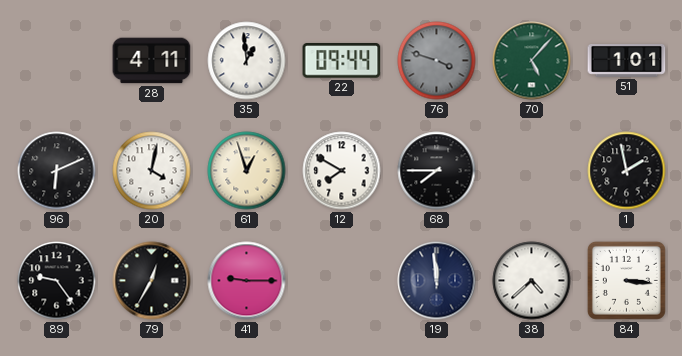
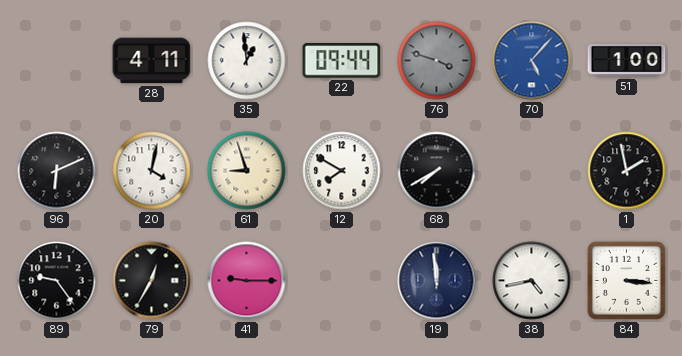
70 dial: green -> blue (532, 61)
51: 1:01 -> 1:00 (627, 61)
61: 12:57 -> 8:57 (247, 171)
68: 7:45 -> 7:40 (437, 171)
38: 4:38 -> 4:43 (532, 281)
